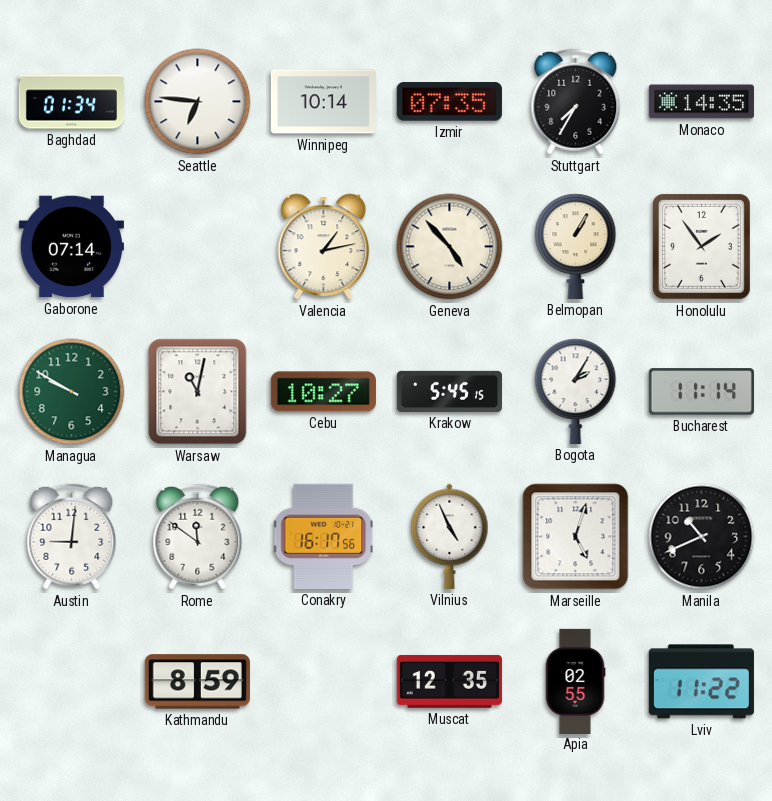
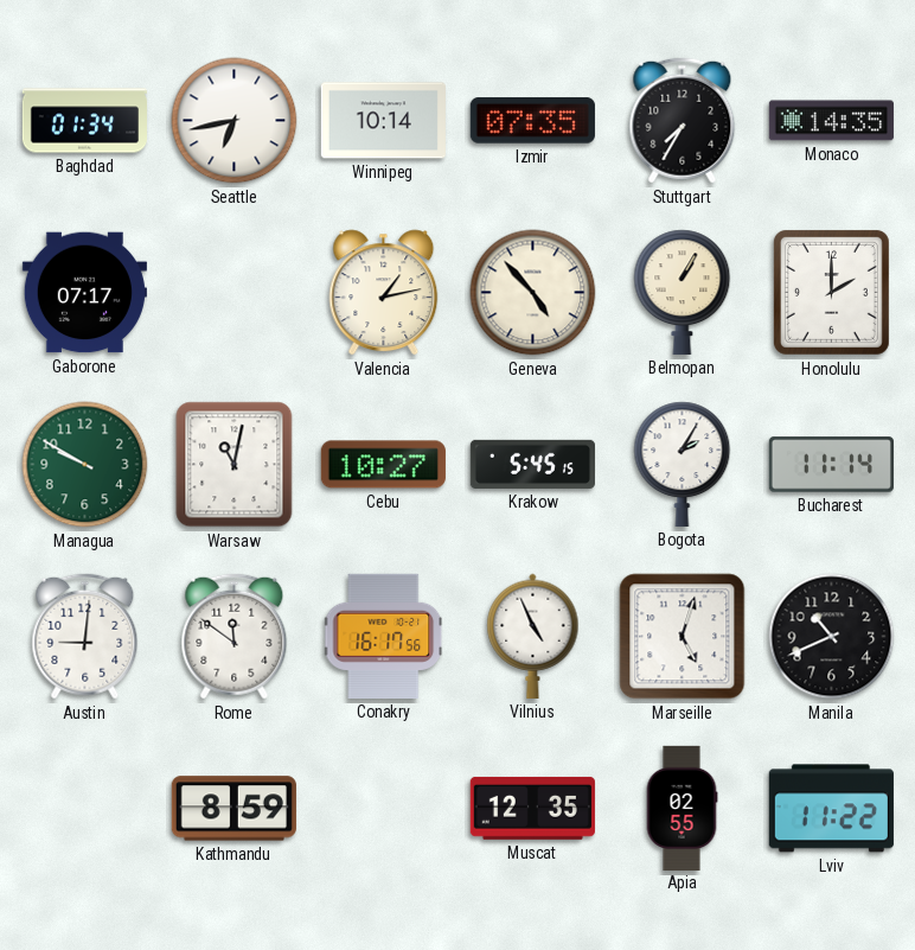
Seattle: 6:46 -> 6:43 (235, 121)
Gaborone: 07:14 -> 07:17 (84, 293)
Honolulu: 1:54 -> 2:00 (831, 292)
